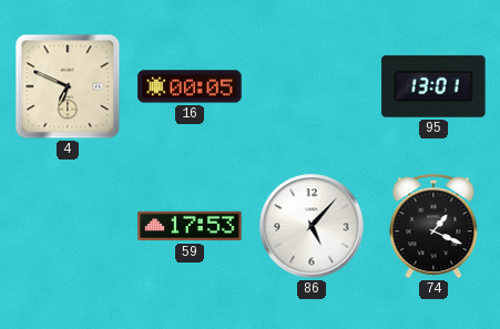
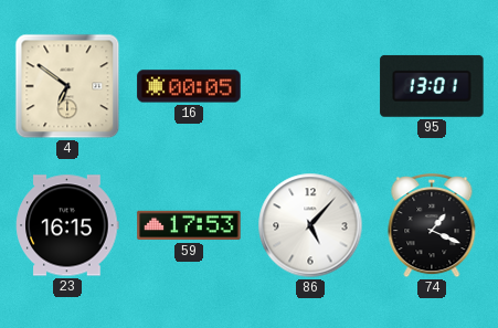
4: 6:49 -> 6:51 (67, 86)
23: none -> 16:15 (67, 225)
